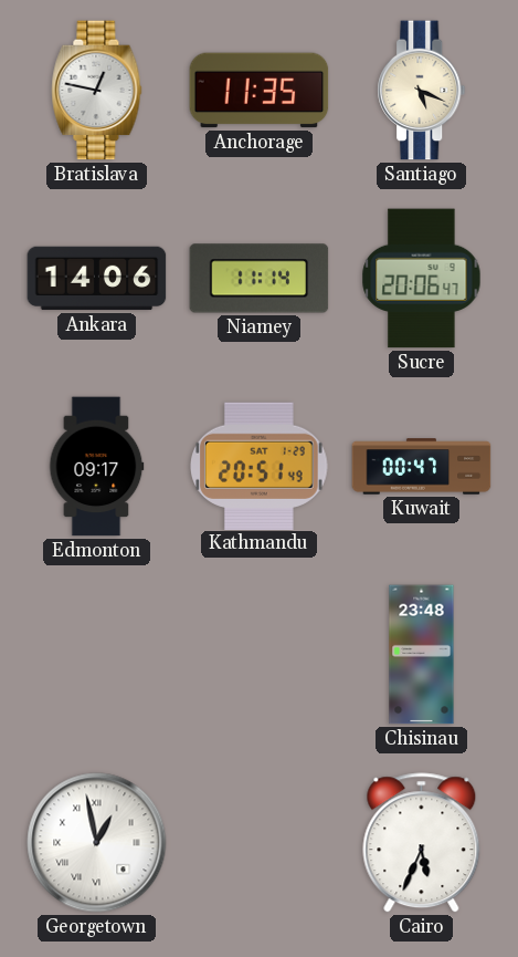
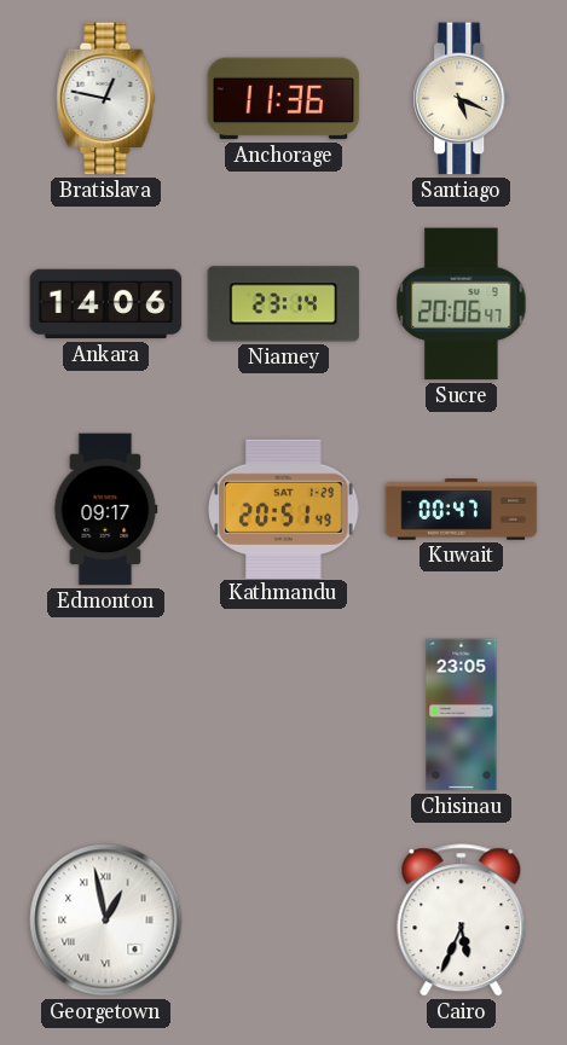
Anchorage: 11:35 -> 11:36 (284, 99)
Niamey: 11:14 -> 23:14 (284, 304)
Chisinau: 23:48 -> 23:05 (462, 715)
